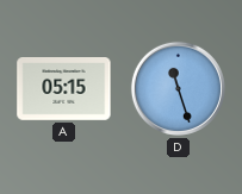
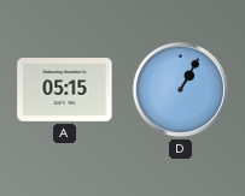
D: 11:27 -> 1:05 (180, 89)
